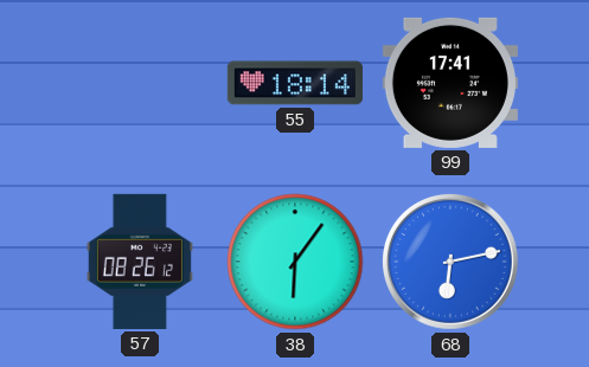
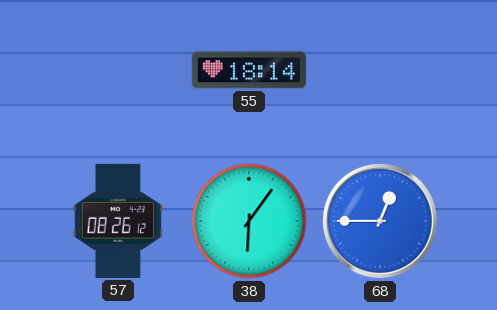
99: 17:41 -> none (450, 83)
68: 6:13 -> 12:45 (380, 221)
